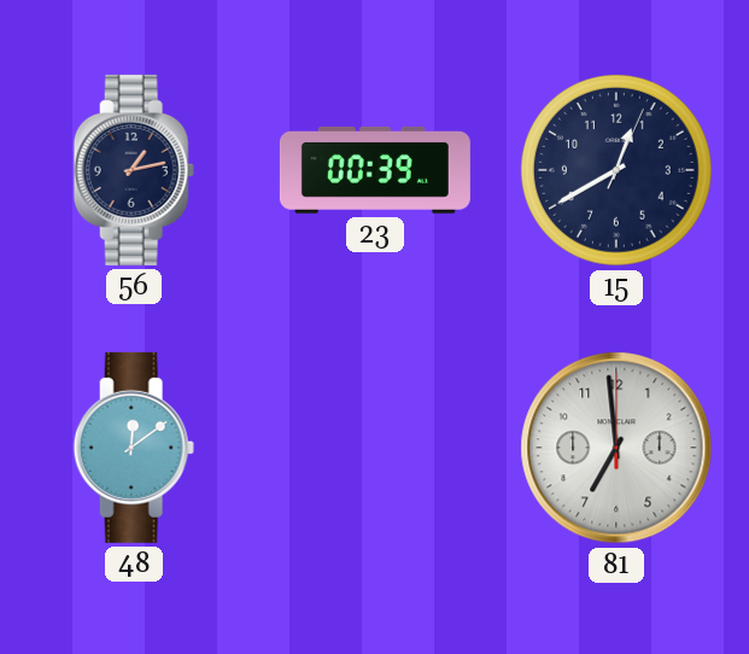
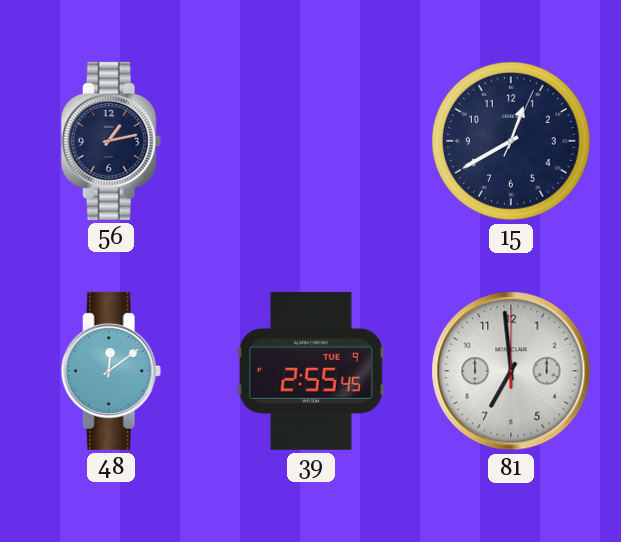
23: 00:39 -> none (375, 170)
39: none -> 2:55 (311, 371)
